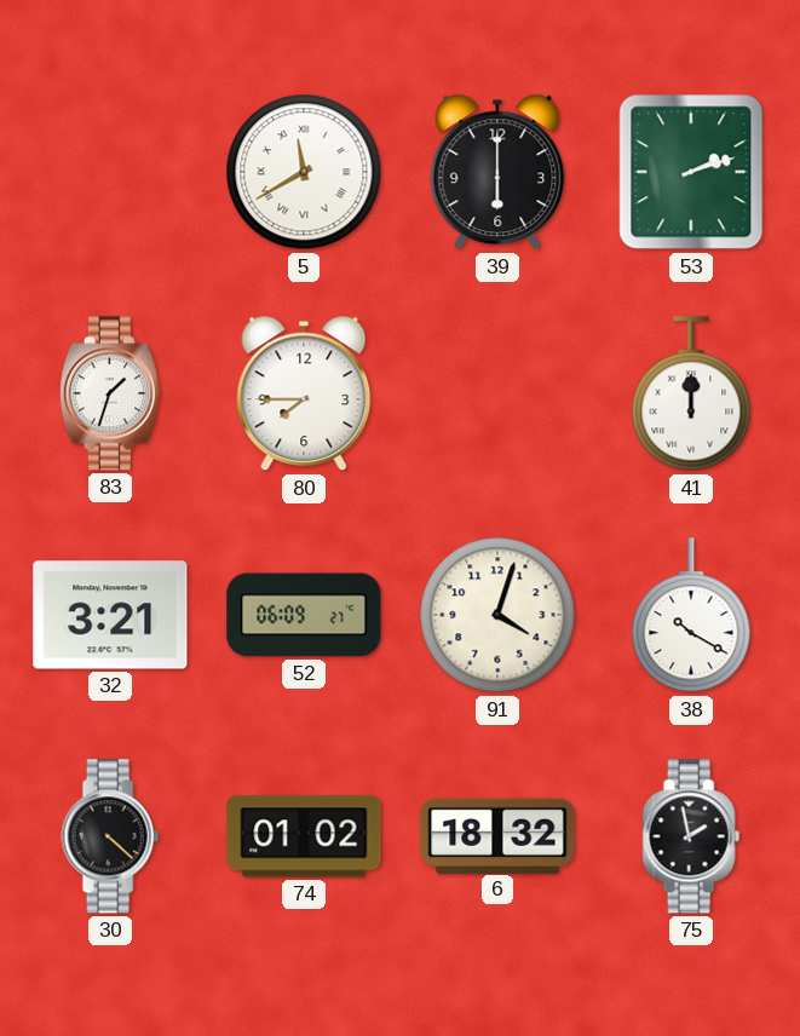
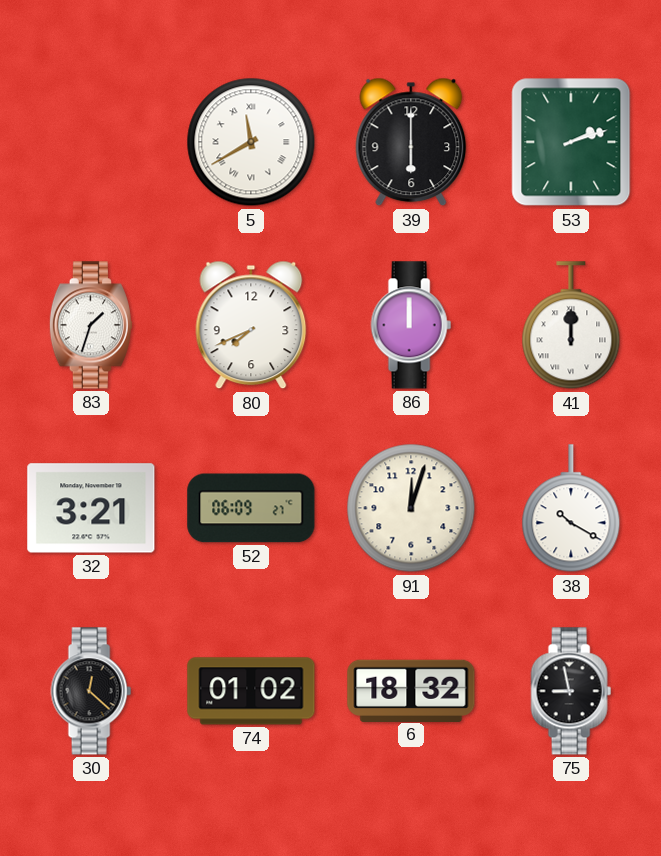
80: 7:45 -> 7:41 (251, 325)
86: none -> 12:00 (411, 325)
91: 4:03 -> 12:03 (411, 508)
30: 4:22 -> 12:22 (91, 691)
75: 1:58 -> 8:58 (571, 691)
